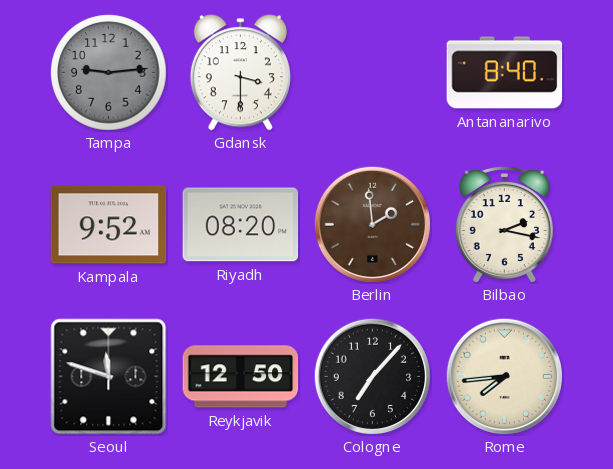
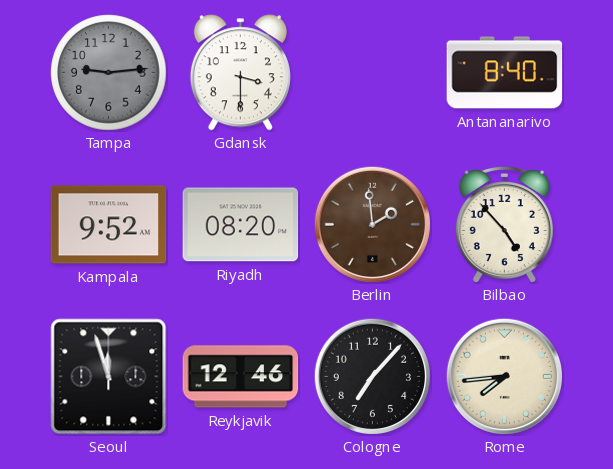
Bilbao: 2:17 -> 4:53 (504, 224)
Seoul: 11:48 -> 11:57 (109, 377)
Reykjavik: 12:50 -> 12:46 (241, 377)
